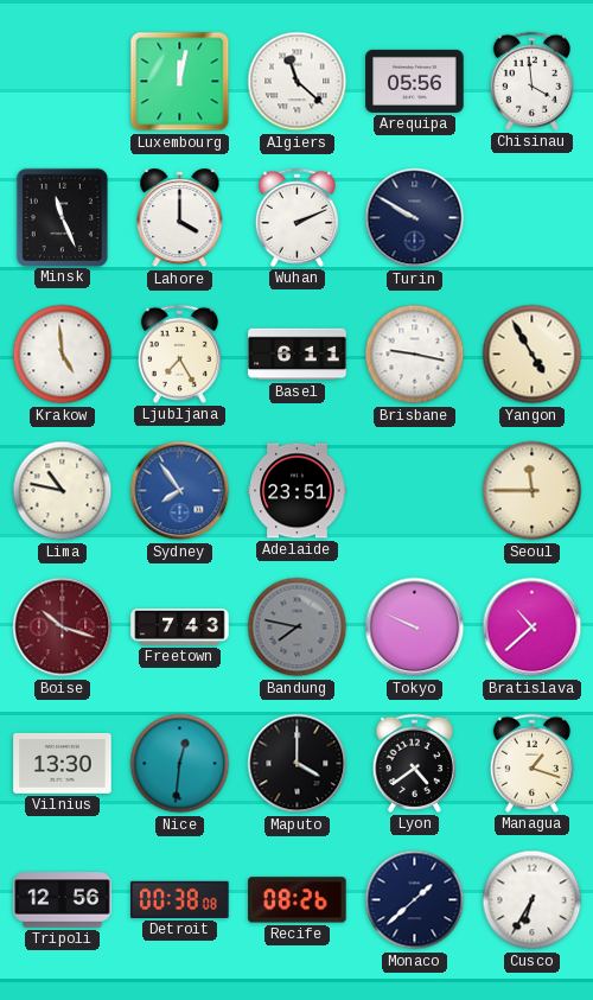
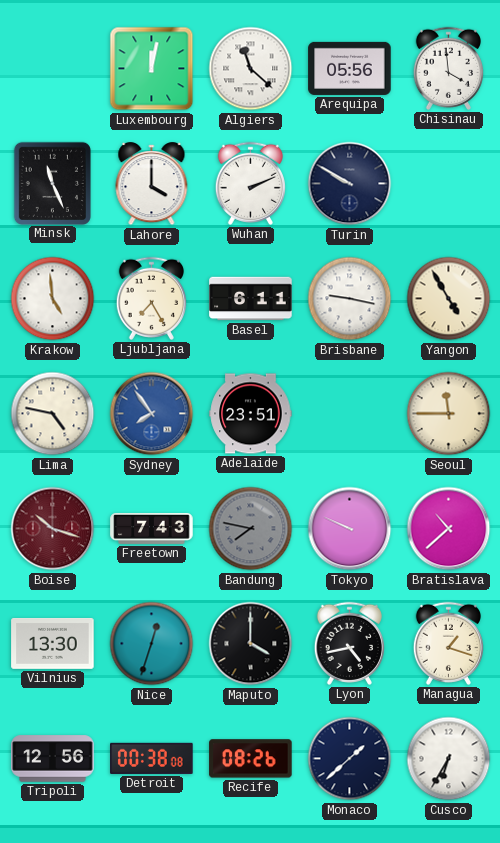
Lima: 10:47 -> 4:47 (53, 414)
Nice: 12:31 -> 12:33 (152, 644)
Lyon: 4:39 -> 4:43 (349, 643)
